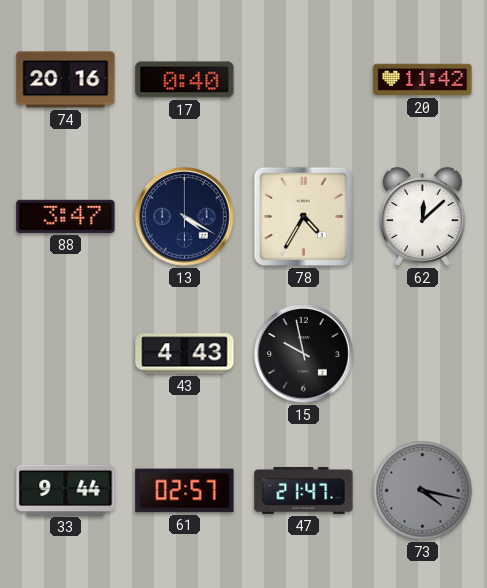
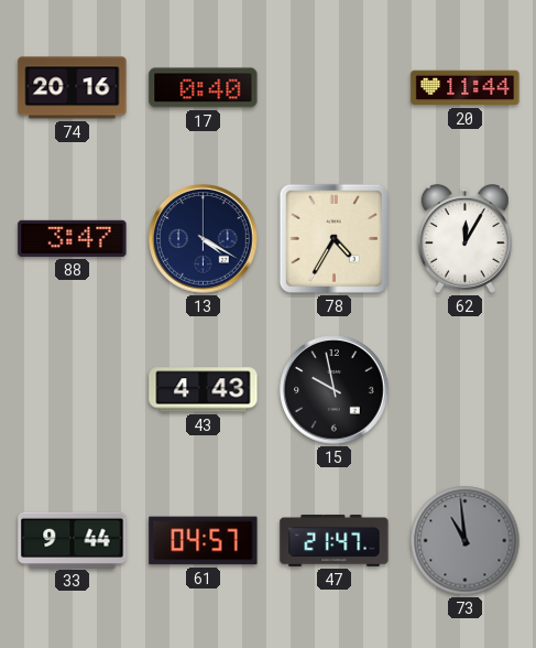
20: 11:42 -> 11:44 (466, 88)
62: 12:08 -> 12:05 (464, 239)
61: 02:57 -> 04:57 (204, 541)
73: 4:17 -> 10:59 (466, 541)
